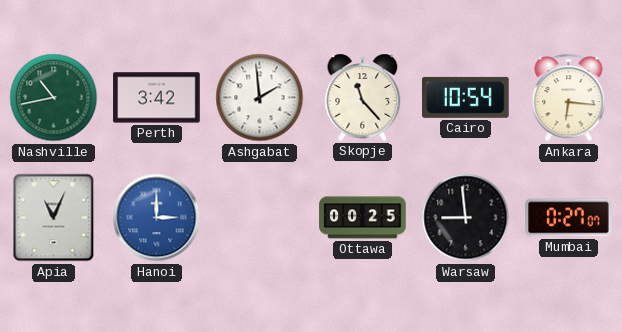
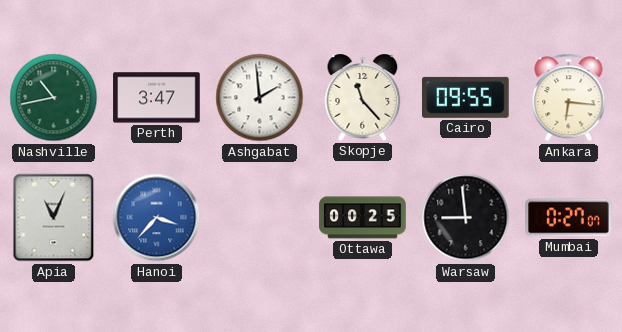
Perth: 3:42 -> 3:47 (157, 98)
Cairo: 10:54 -> 09:55 (466, 97)
Hanoi: 3:00 -> 3:37 (157, 218)
